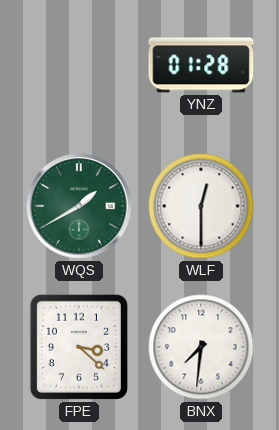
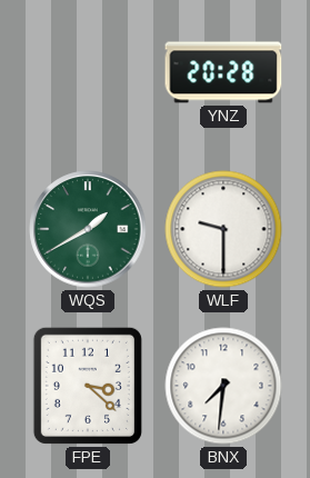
YNZ: 01:28 -> 20:28 (223, 72)
WLF: 12:30 -> 9:30 (223, 229)
